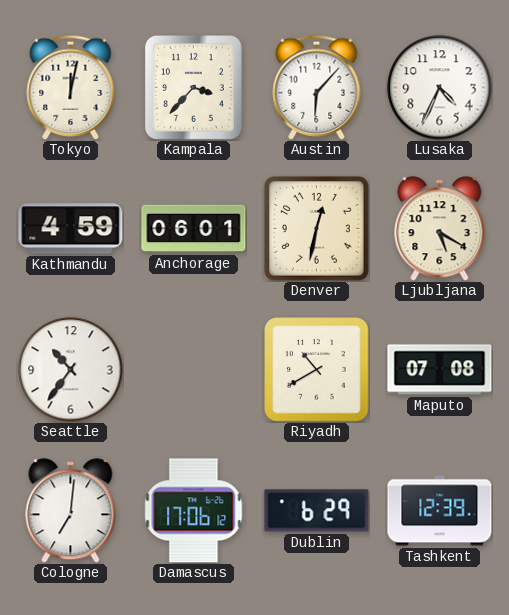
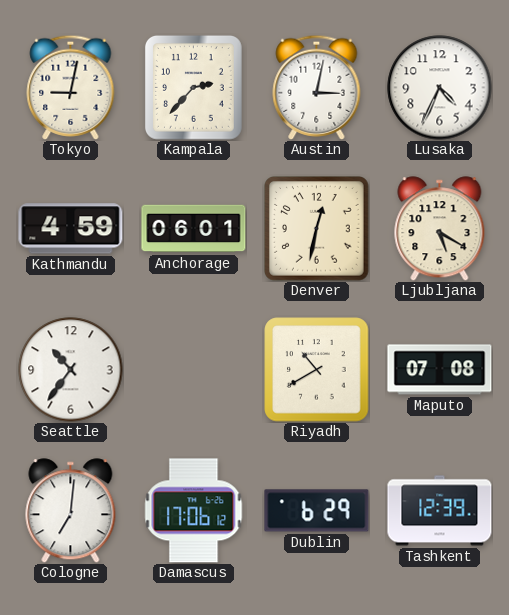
Tokyo: 12:02 -> 9:02 (71, 87)
Kampala: 3:37 -> 2:37 (193, 87)
Austin: 6:07 -> 3:02 (317, 87)
